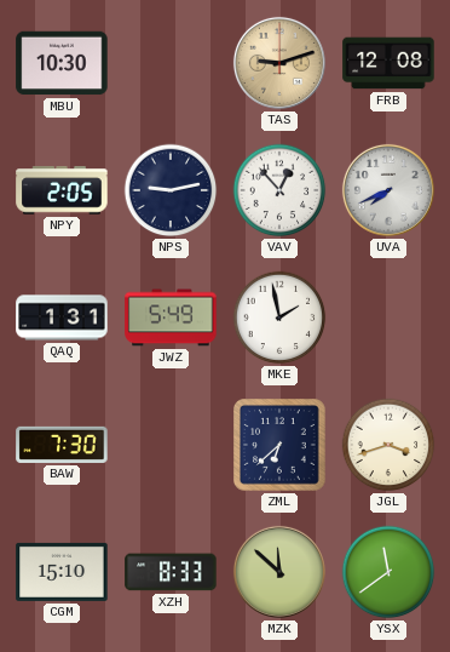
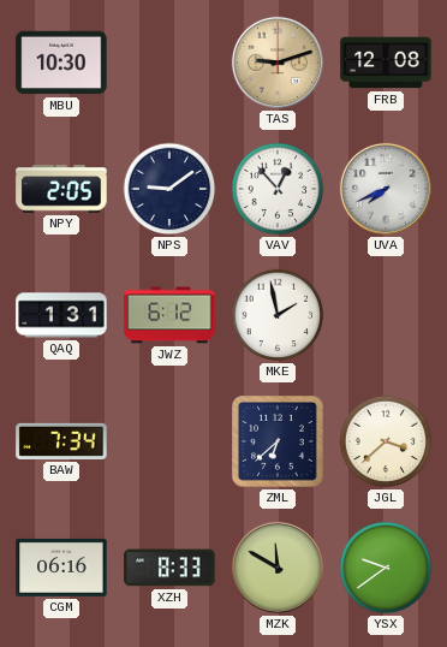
NPS: 9:13 -> 9:09 (169, 189)
JWZ: 5:49 -> 6:12 (169, 315)
BAW: 7:30 -> 7:34 (61, 441)
JGL: 3:42 -> 3:38 (386, 441)
CGM: 15:10 -> 06:16 (61, 568)
MZK: 11:52 -> 11:50 (278, 568)
YSX: 11:39 -> 9:39 (386, 568)
